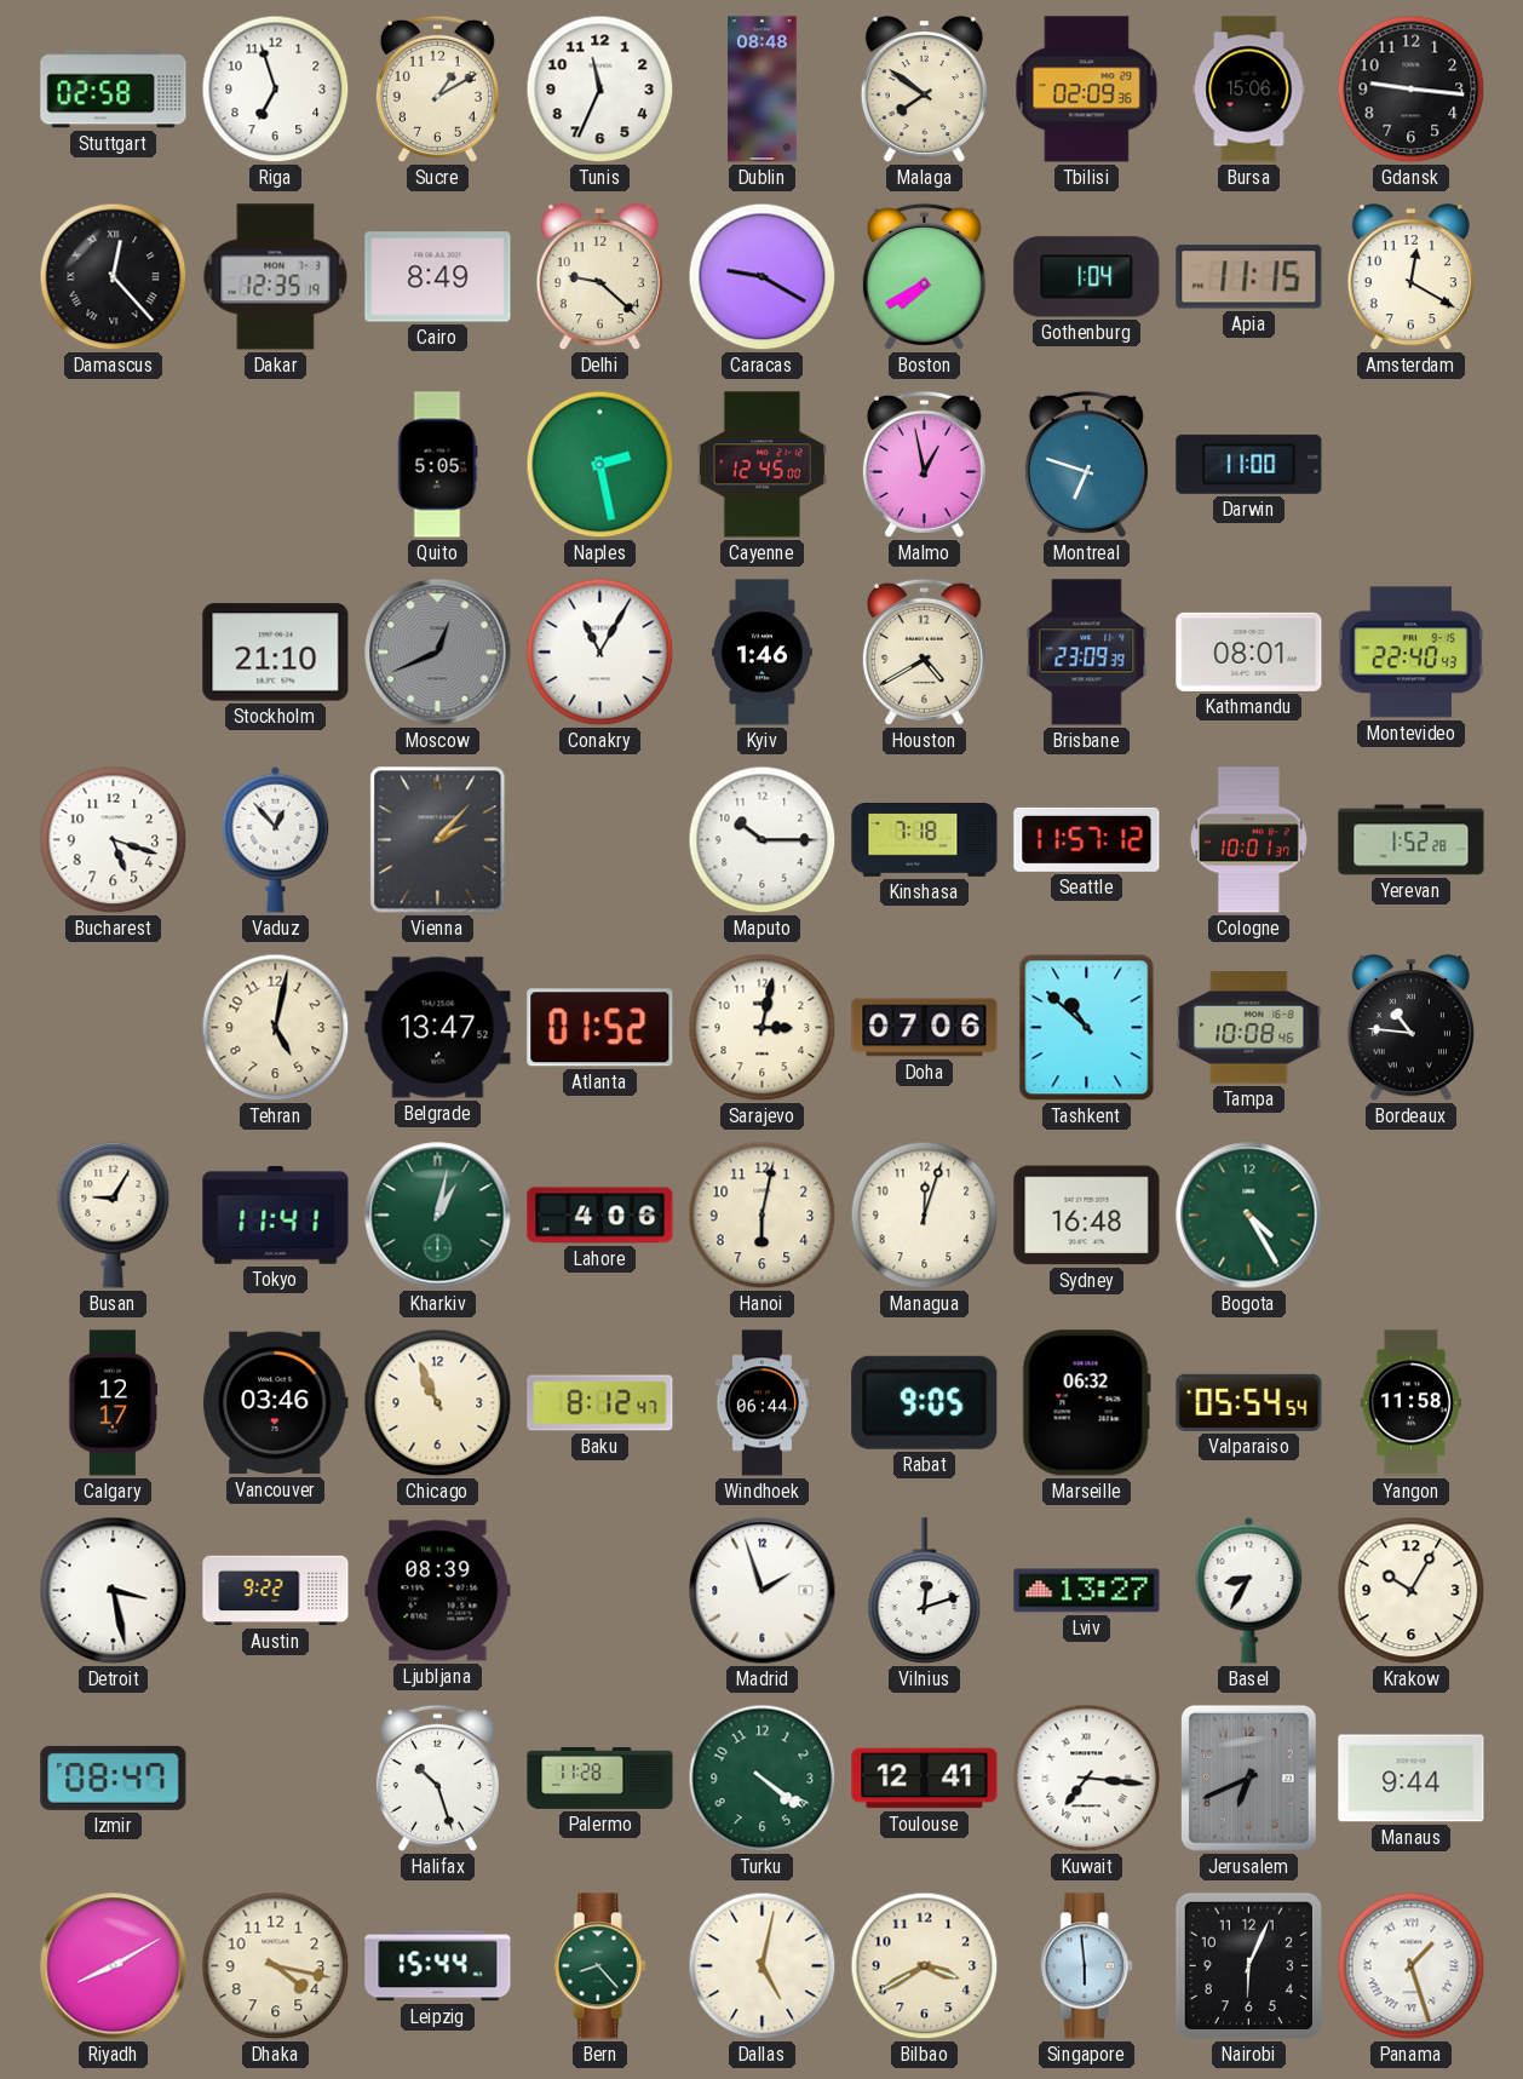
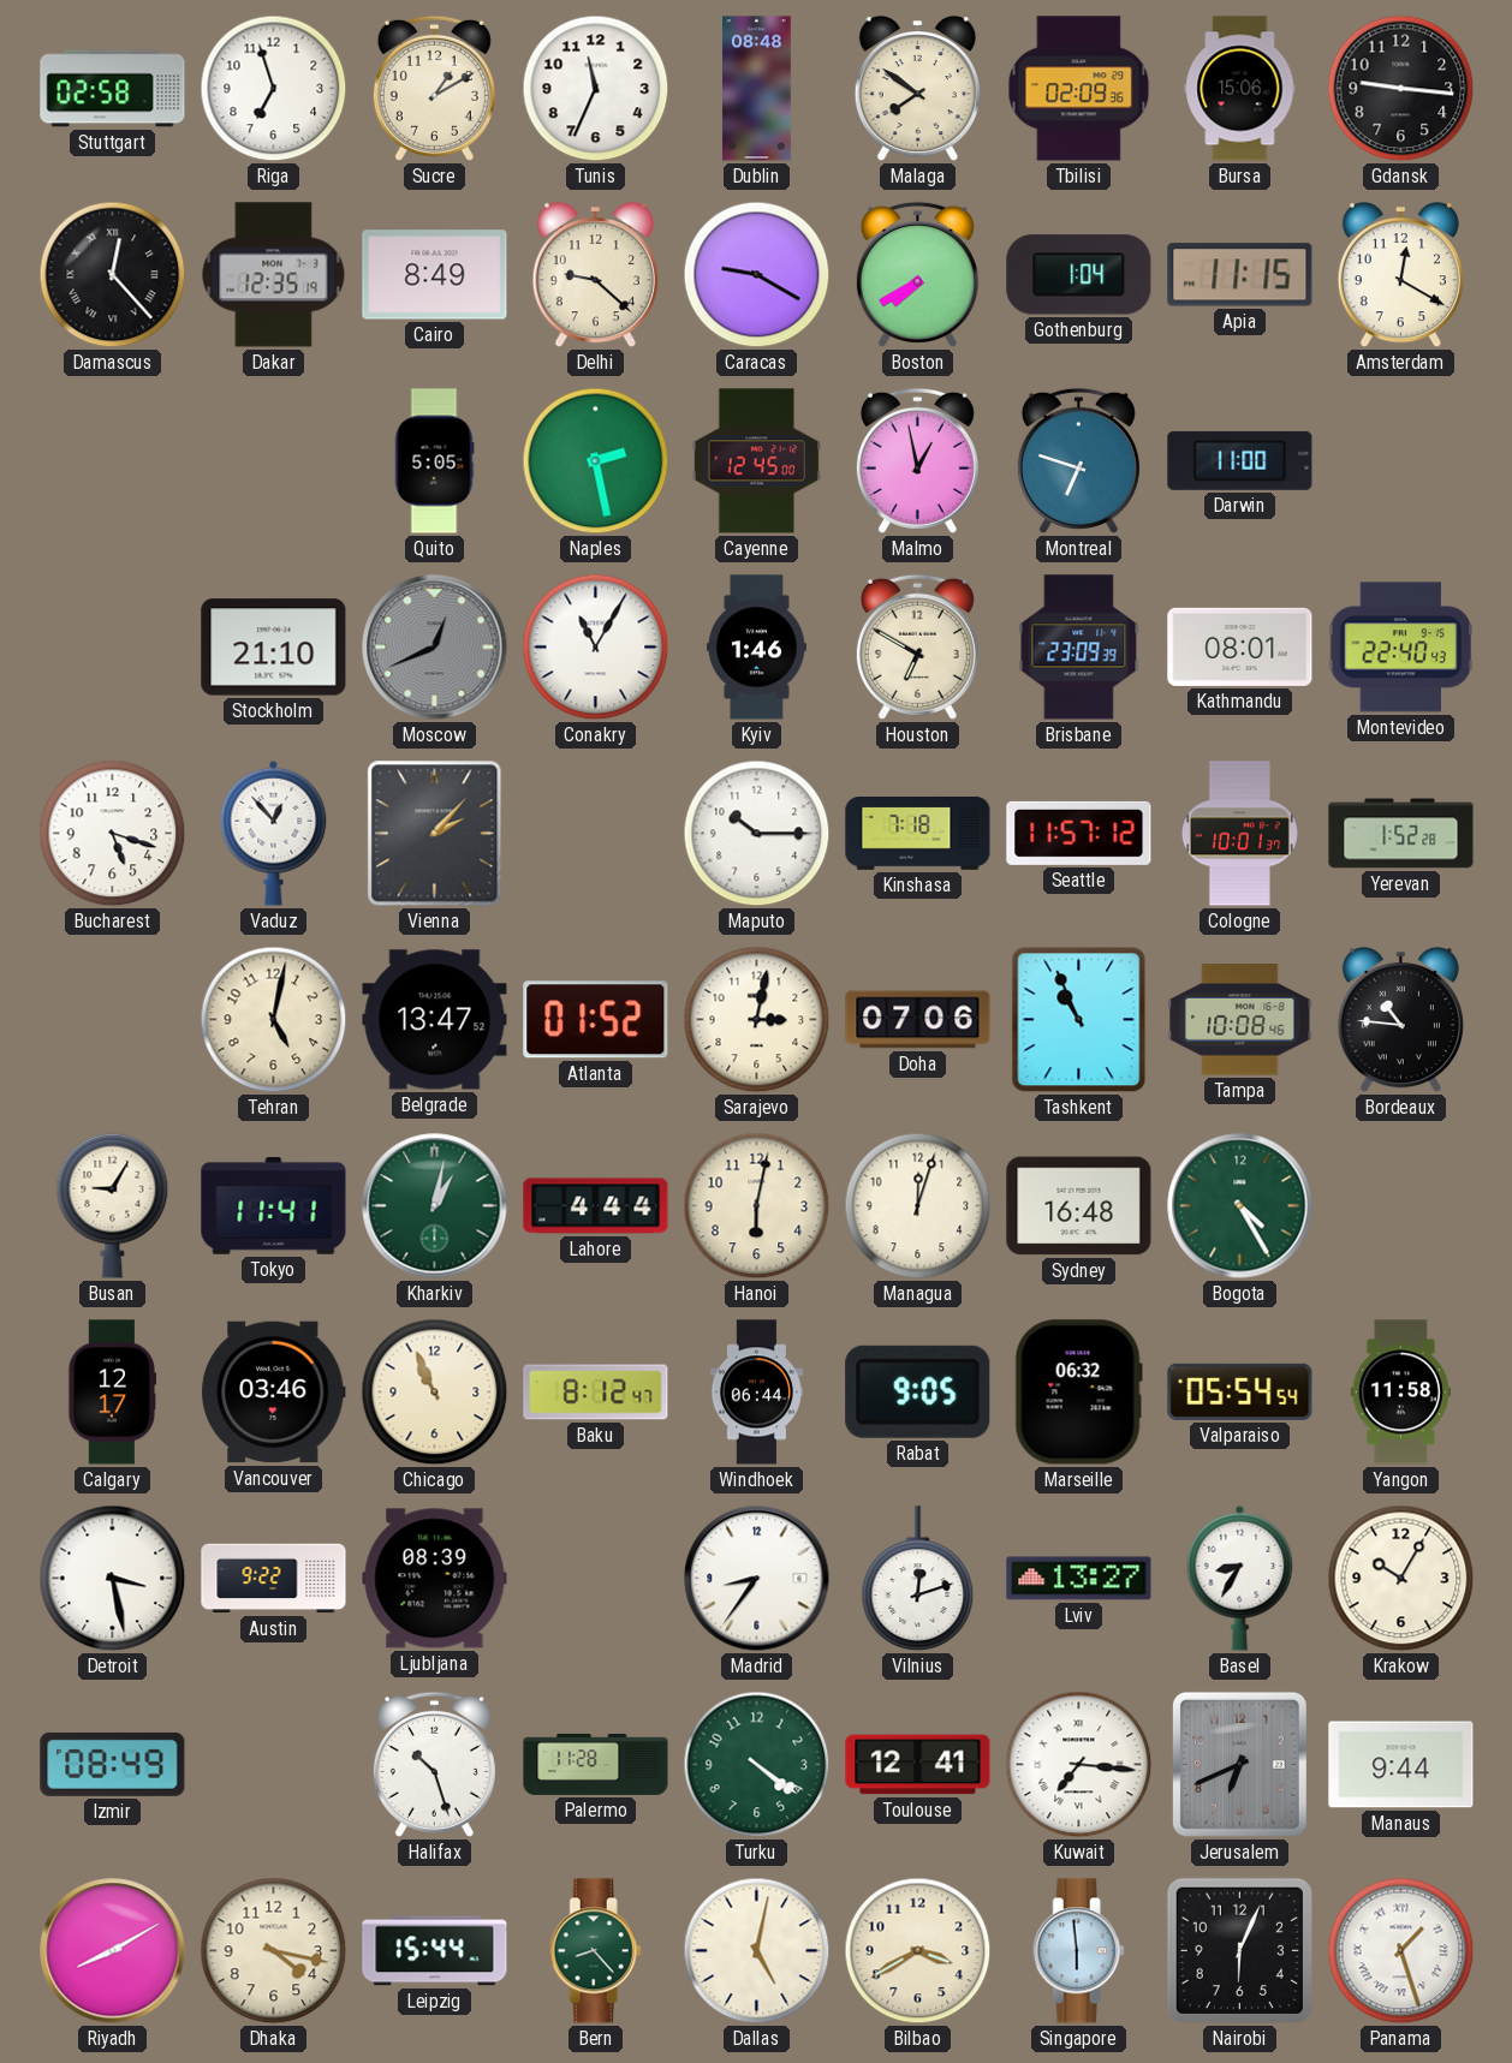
Houston: 4:40 -> 6:50 (917, 646)
Tashkent: 10:52 -> 10:56 (1079, 1020)
Lahore: 4:06 -> 4:44 (596, 1206)
Madrid: 1:57 -> 8:36 (757, 1579)
Izmir: 08:47 -> 08:49 (113, 1764)
